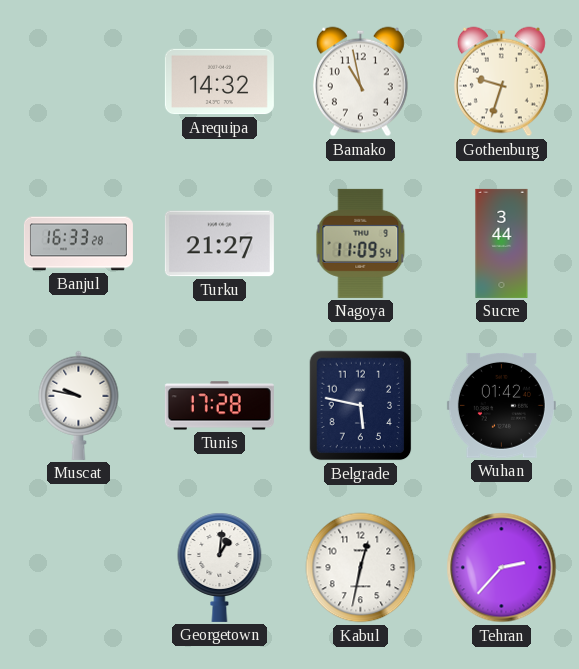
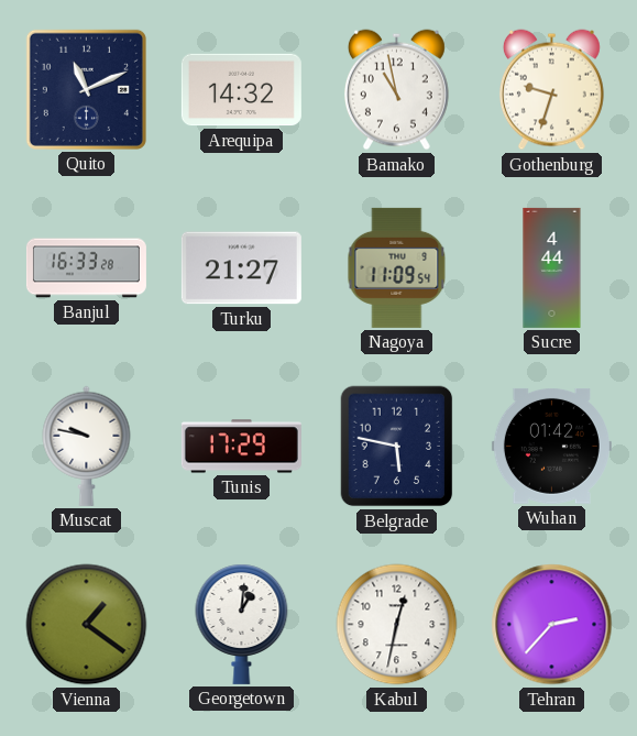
Quito: none -> 11:11 (86, 89)
Sucre: 3:44 -> 4:44 (552, 267)
Tunis: 17:28 -> 17:29 (241, 447)
Vienna: none -> 1:21 (87, 625)
